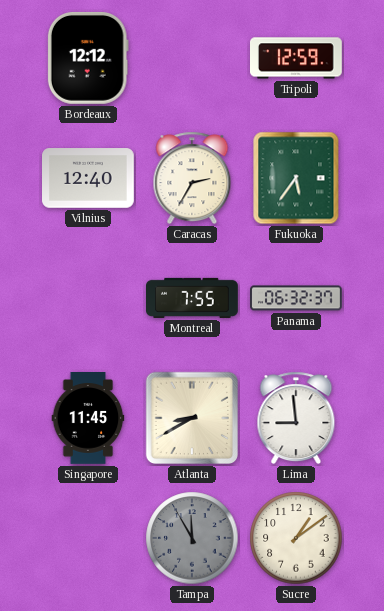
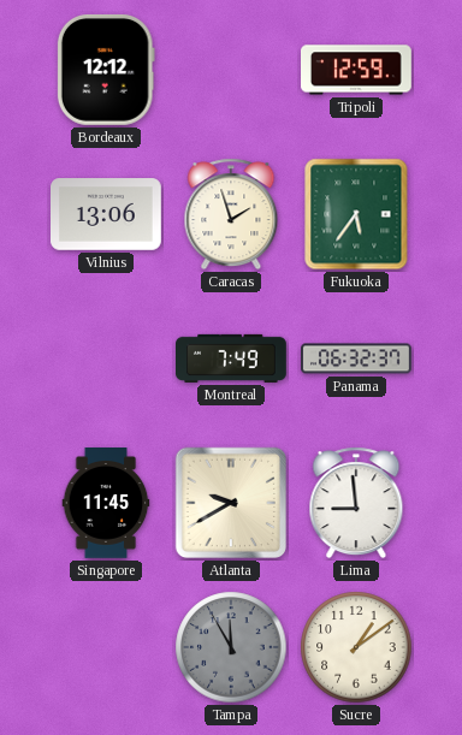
Vilnius: 12:40 -> 13:06 (107, 214)
Caracas: 2:35 -> 1:57 (231, 214)
Montreal: 7:55 -> 7:49 (232, 358)
Atlanta: 8:40 -> 9:40 (231, 503)
